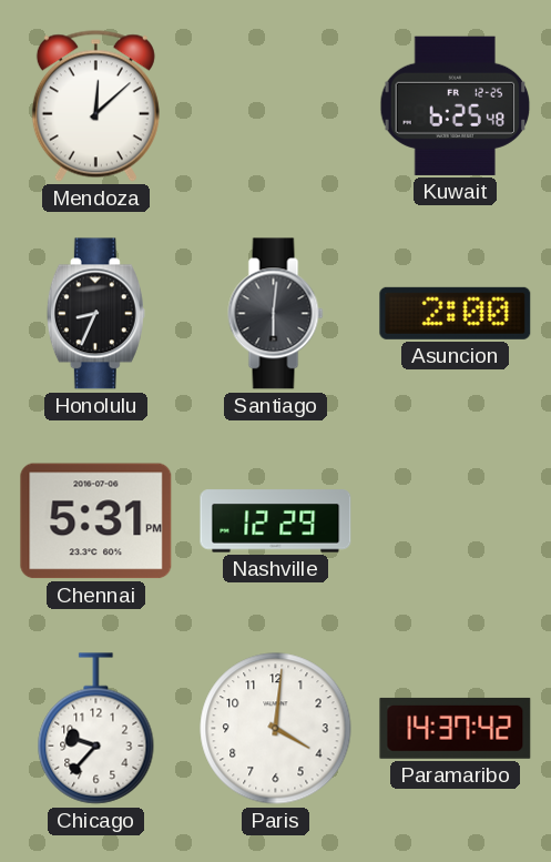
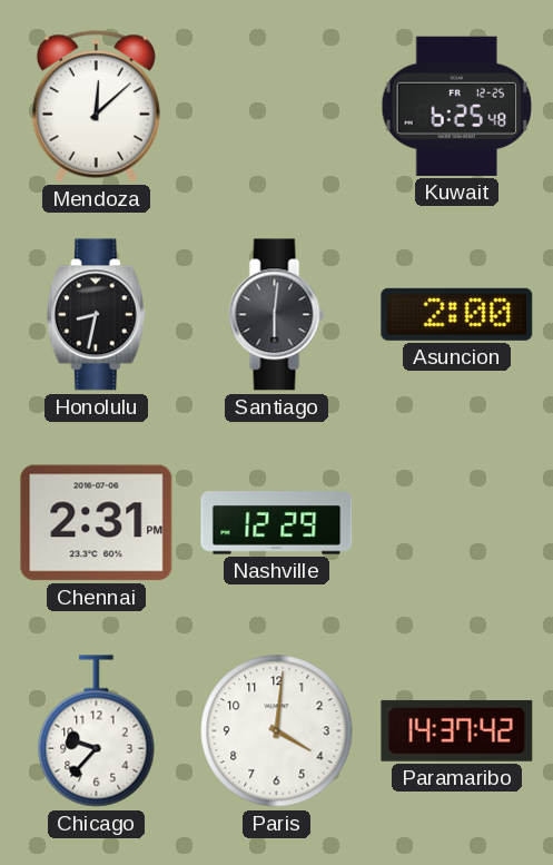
Honolulu: 8:34 -> 8:32 (96, 315)
Chennai: 5:31 -> 2:31 (97, 523)
